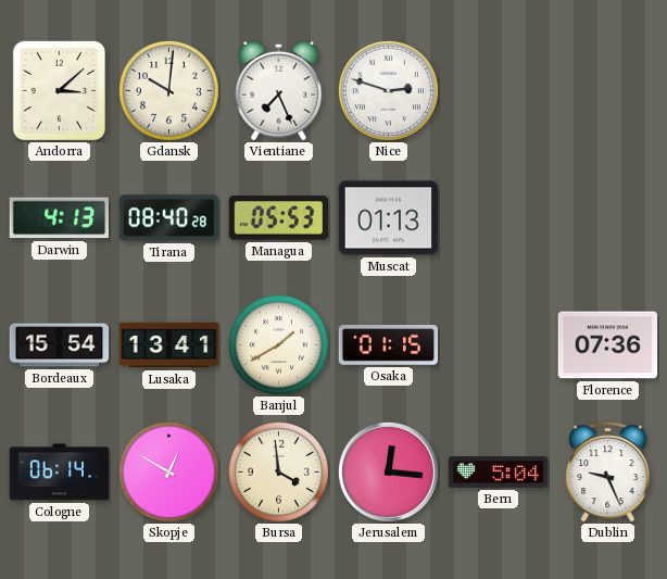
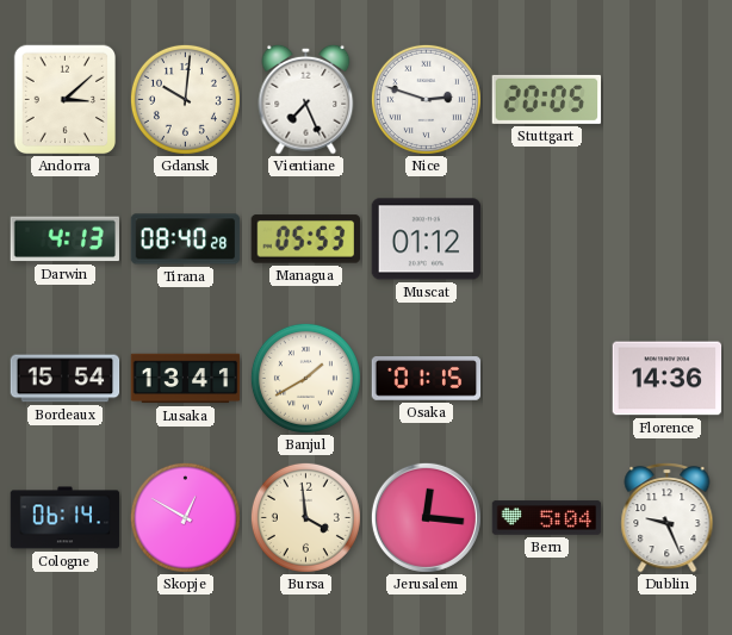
Stuttgart: none -> 20:05 (547, 99)
Muscat: 01:13 -> 01:12 (427, 239)
Florence: 07:36 -> 14:36 (668, 379)
